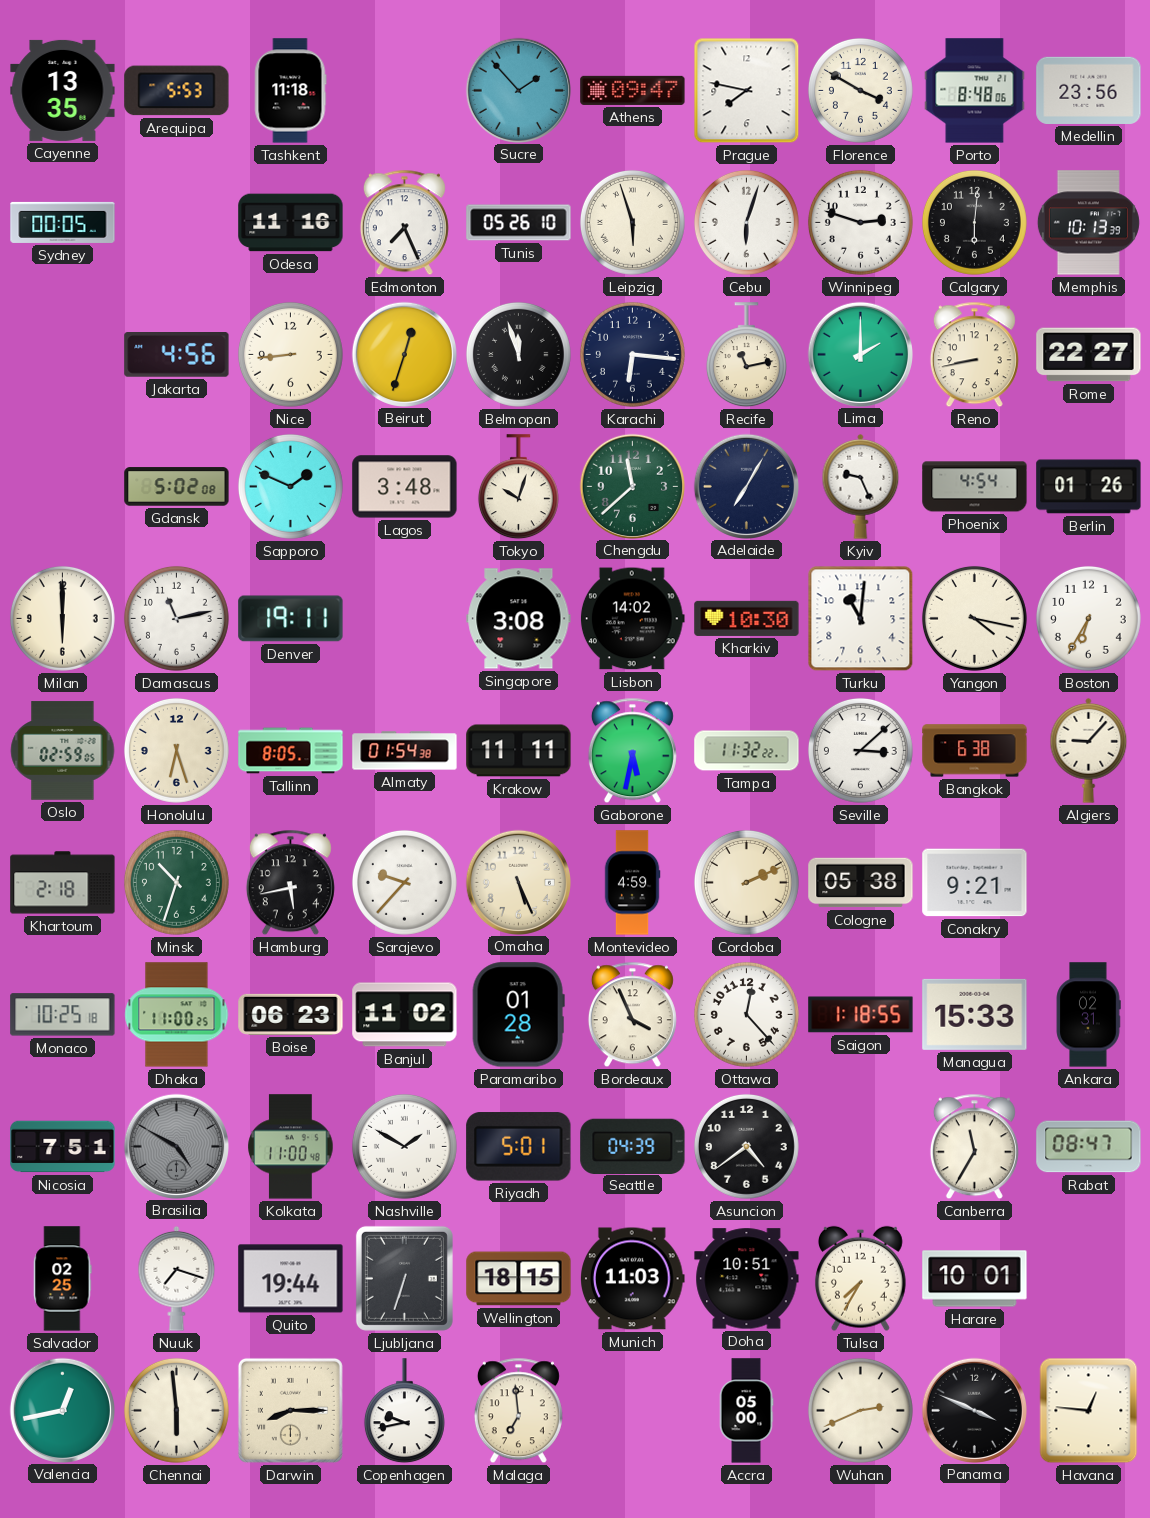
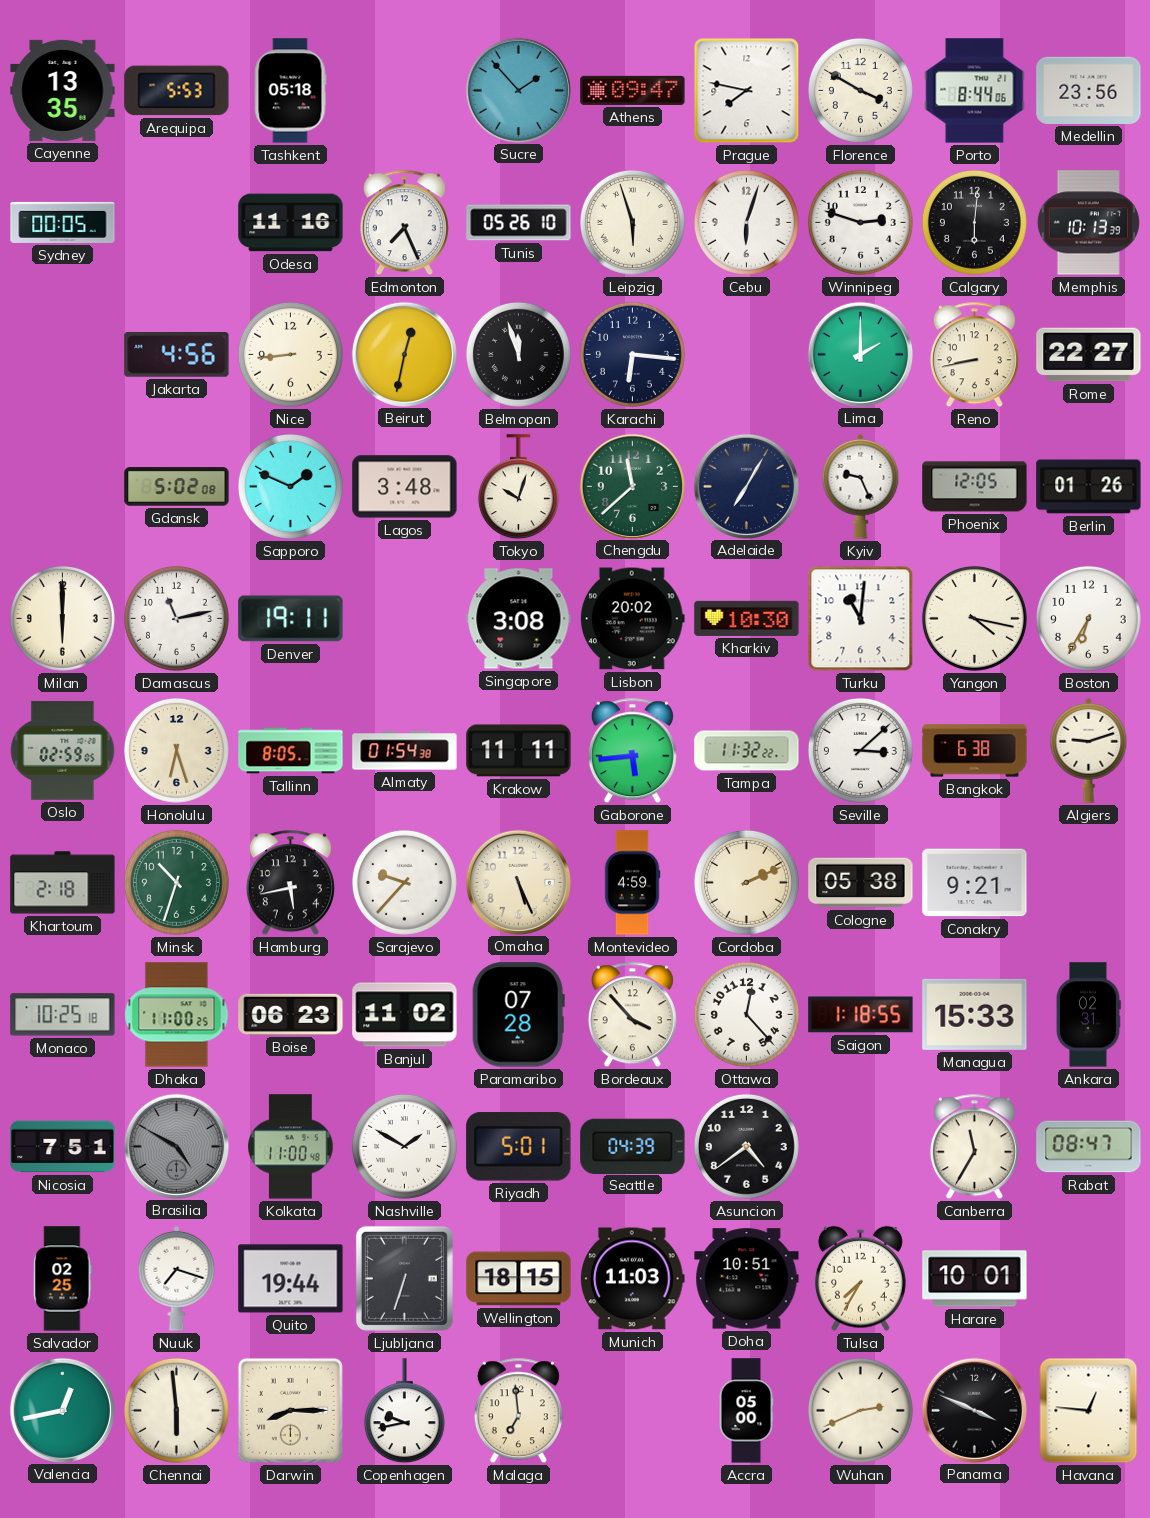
Tashkent: 11:18 -> 05:18 (290, 91)
Porto: 8:48 -> 8:44 (975, 91)
Beirut: 12:33 -> 12:32 (404, 354)
Recife: 11:13 -> none (746, 355)
Phoenix: 4:54 -> 12:05 (975, 487)
Lisbon: 14:02 -> 20:02 (632, 619)
Gaborone: 5:32 -> 5:44 (632, 751)
Algiers: 9:07 -> 9:12 (1089, 750)
Paramaribo: 01:28 -> 07:28 (518, 1015)
Bordeaux: 3:56 -> 3:53 (632, 1015)
